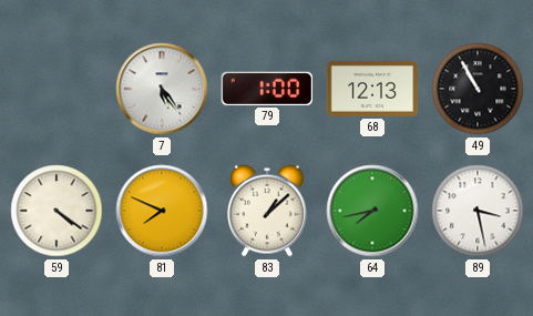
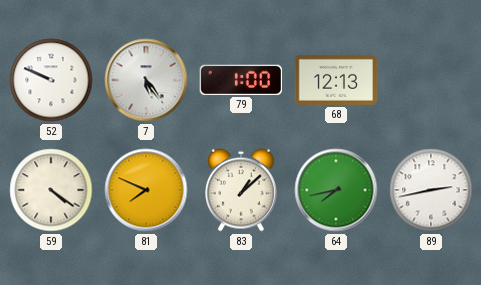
52: none -> 9:49 (51, 80)
49: 10:55 -> none (478, 89)
89: 3:28 -> 2:43 (431, 190)
